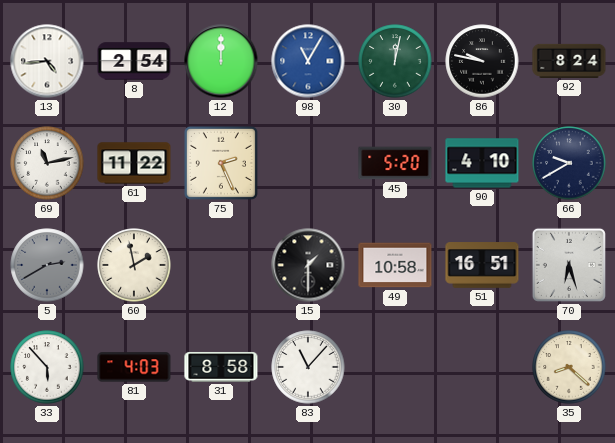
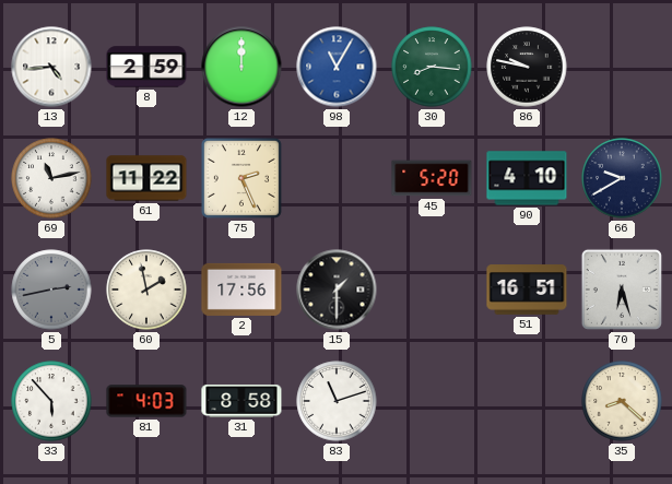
8: 2:54 -> 2:59 (146, 67)
30: 12:02 -> 8:16 (432, 67)
92: 8:24 -> none (569, 61)
5: 2:40 -> 2:43 (51, 290)
2: none -> 17:56 (241, 290)
49: 10:58 -> none (395, 265)
83: 11:07 -> 11:12 (337, 401)
